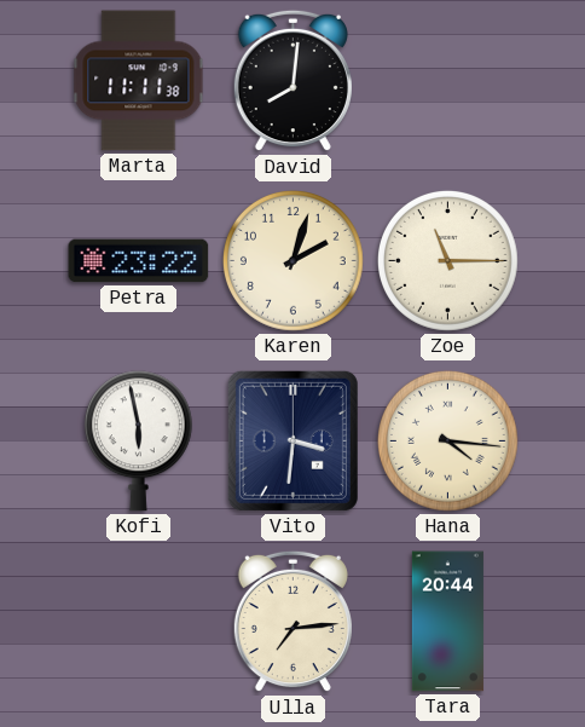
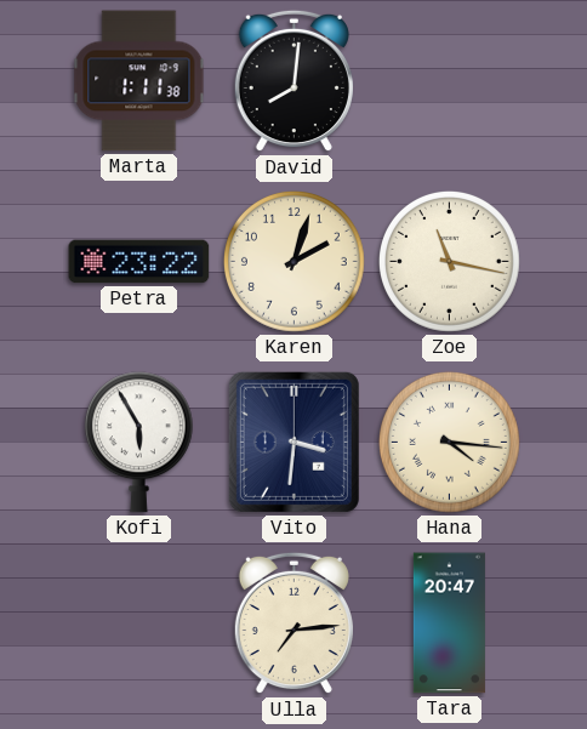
Marta: 11:11 -> 1:11 (139, 81)
Zoe: 11:15 -> 11:17 (449, 261)
Kofi: 5:58 -> 5:55 (138, 443)
Tara: 20:44 -> 20:47 (449, 623)
